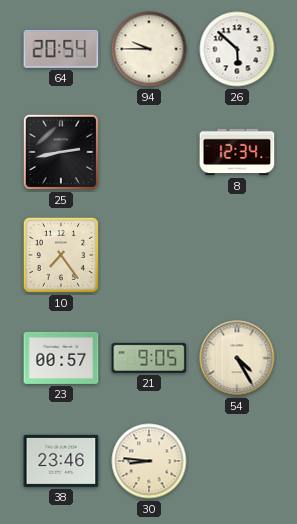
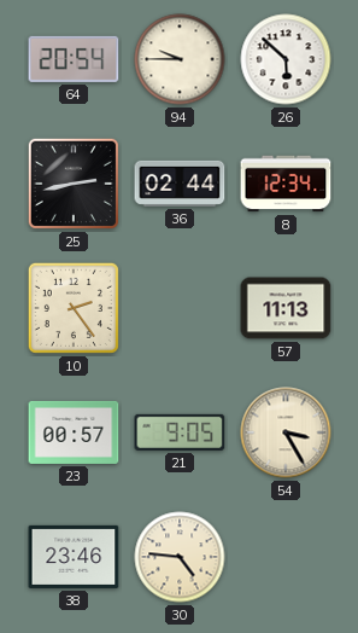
36: none -> 02:44 (180, 184)
10: 7:24 -> 2:24 (74, 308)
57: none -> 11:13 (286, 308)
54: 4:25 -> 3:25 (286, 432)
30: 8:46 -> 4:46 (180, 557)
